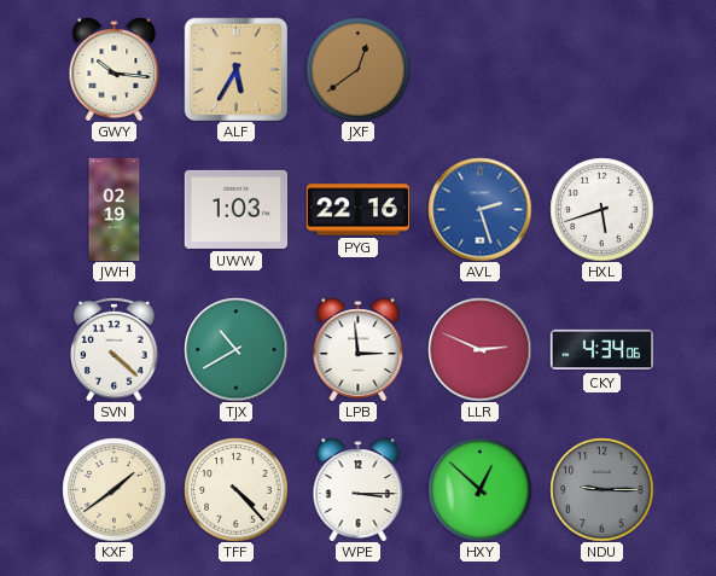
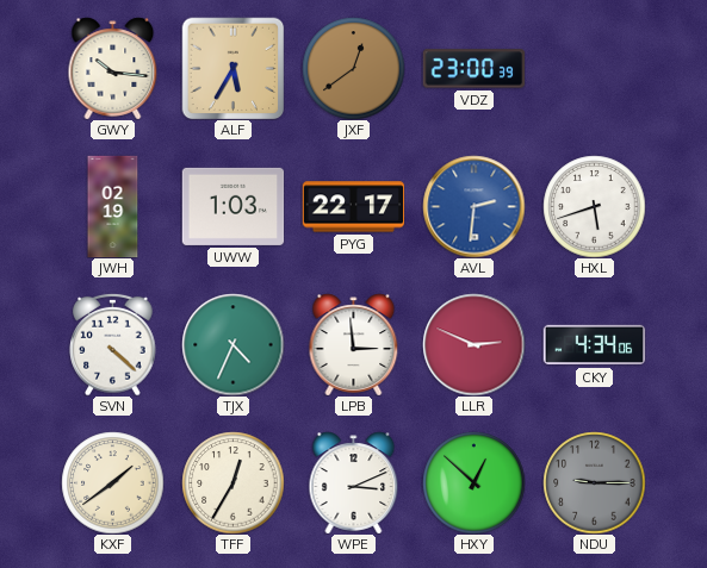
VDZ: none -> 23:00 (473, 69)
PYG: 22:16 -> 22:17 (353, 207)
AVL: 2:27 -> 2:31 (473, 206)
TJX: 10:40 -> 4:34 (232, 344)
TFF: 4:23 -> 12:35 (232, 482)
WPE: 3:15 -> 3:11 (354, 482)
